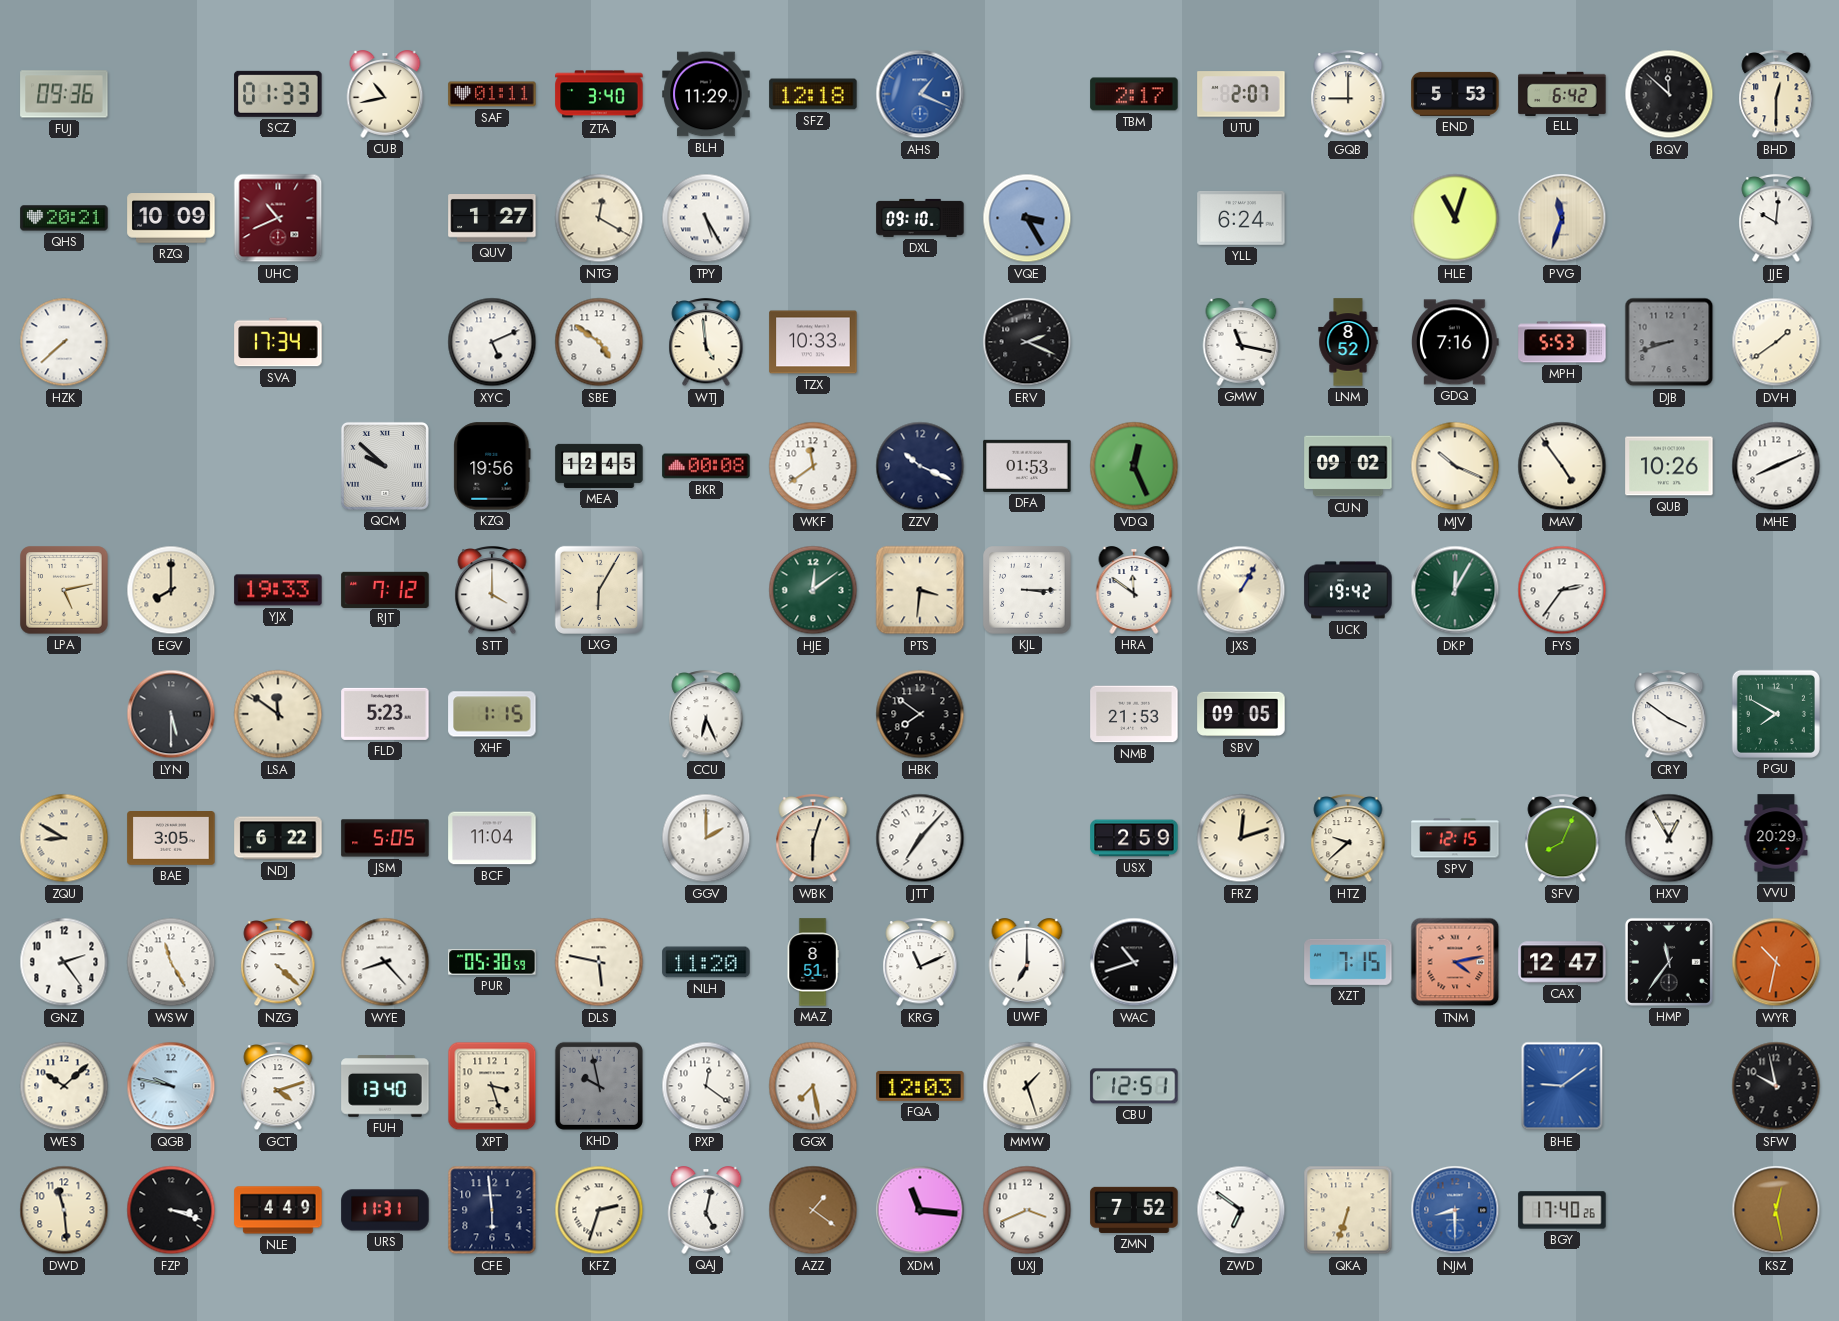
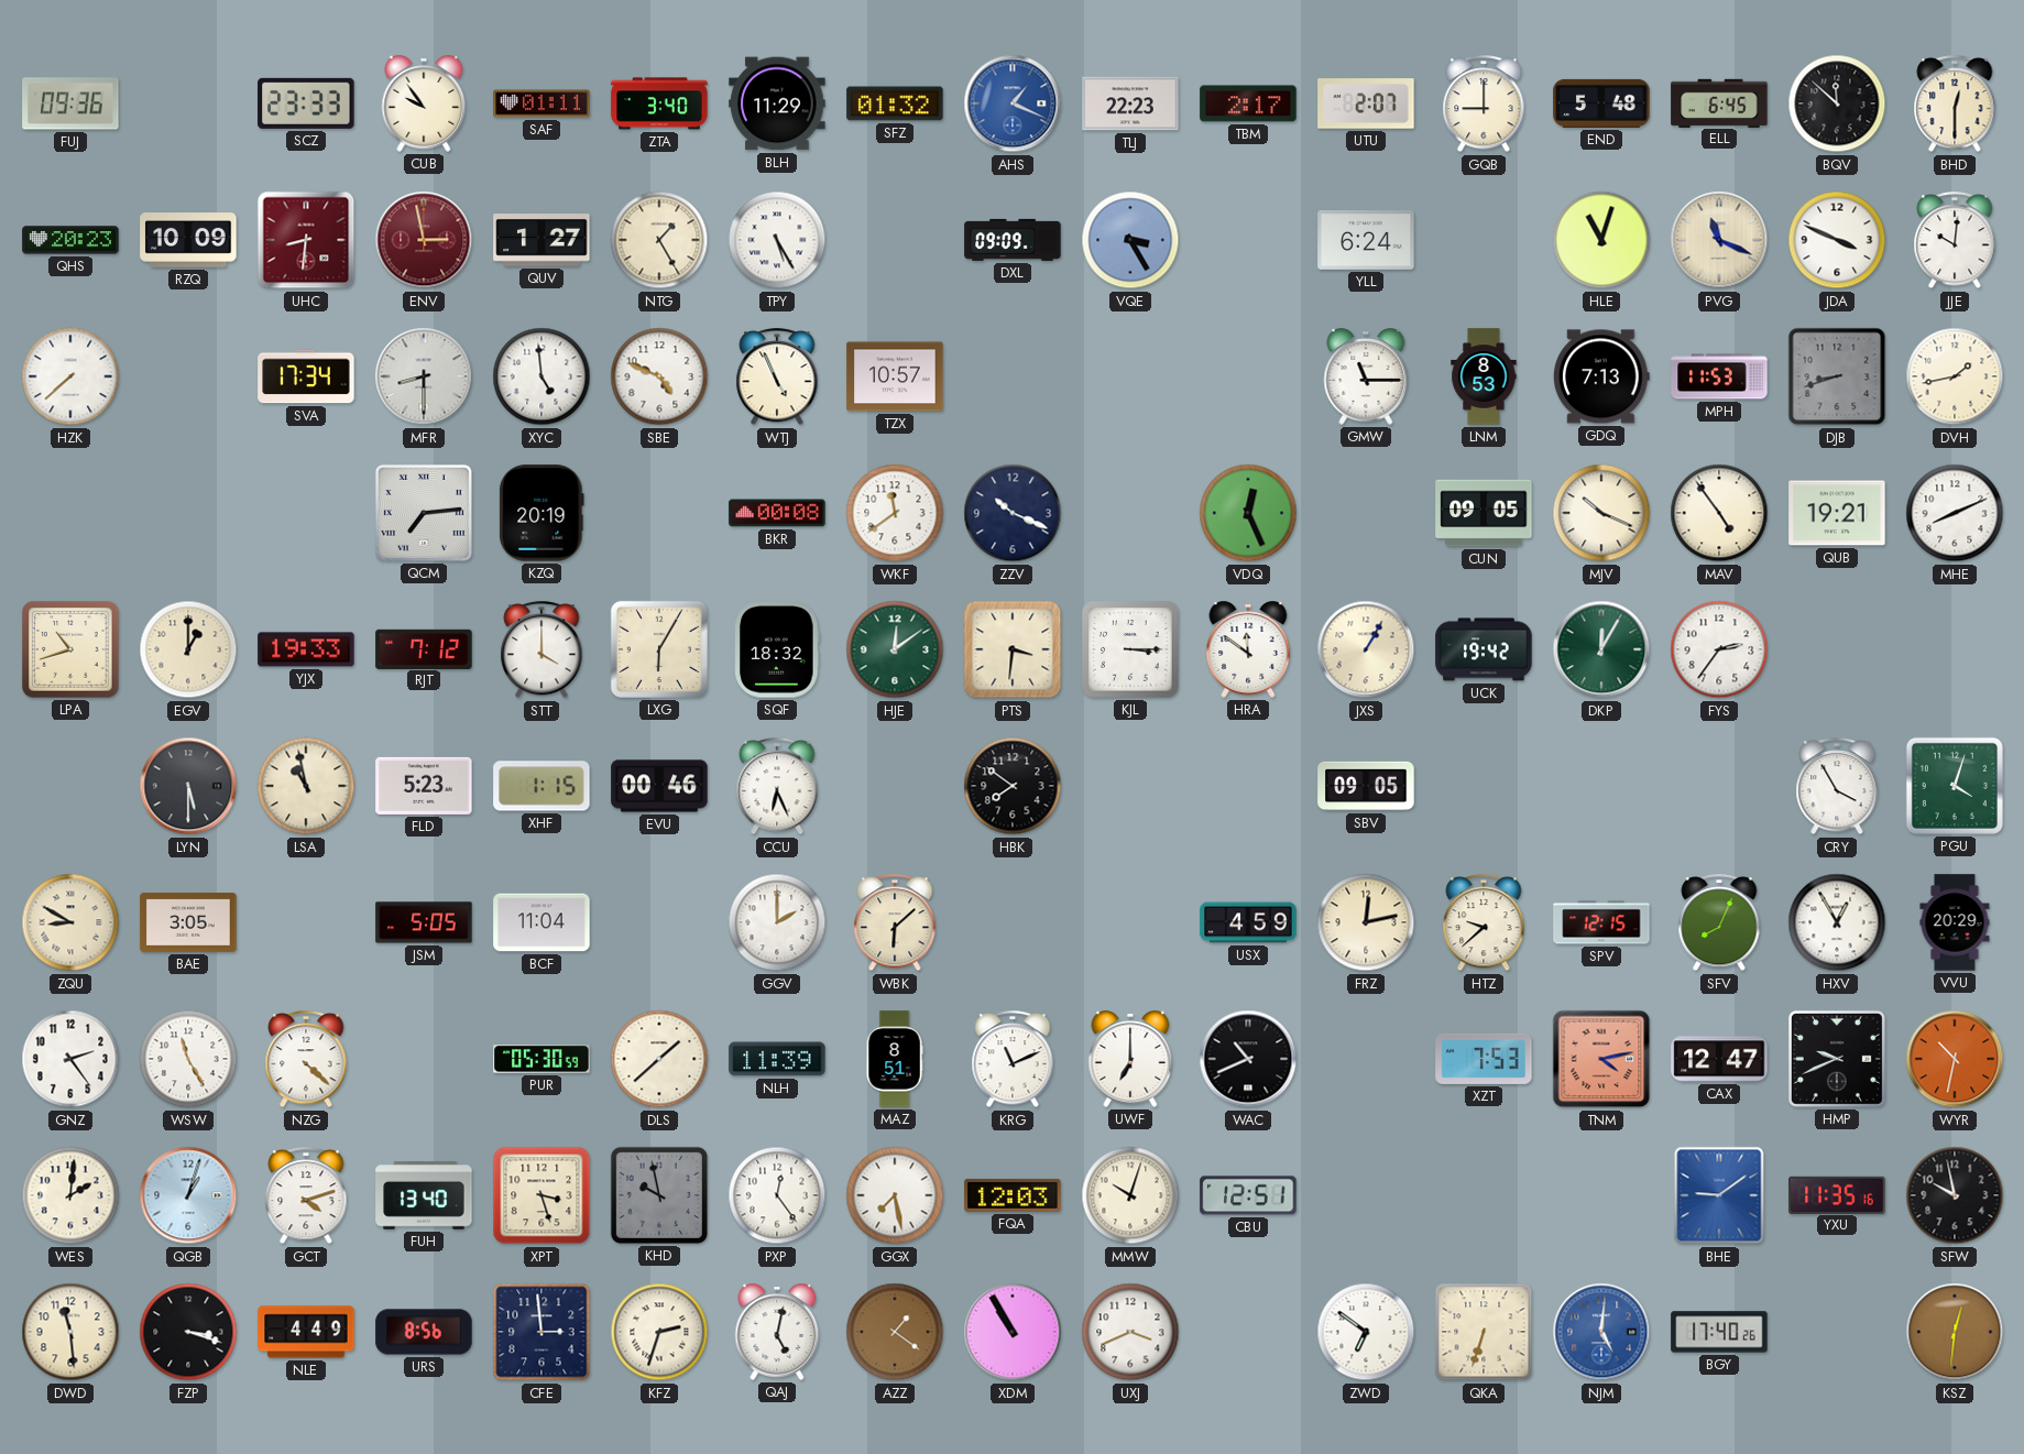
SCZ: 01:33 -> 23:33 (306, 103)
CUB: 10:43 -> 9:54 (424, 103)
SFZ: 12:18 -> 01:32 (895, 103)
TLJ: none -> 22:23 (1130, 103)
END: 5:53 -> 5:48 (1601, 103)
ELL: 6:42 -> 6:45 (1719, 102)
QHS: 20:21 -> 20:23 (70, 240)
UHC: 10:41 -> 8:31 (306, 240)
ENV: none -> 2:58 (424, 240)
NTG: 12:20 -> 1:25 (659, 240)
DXL: 09:10 -> 09:09 (1013, 240)
PVG: 11:33 -> 11:19 (1719, 240)
JDA: none -> 3:49 (1837, 240)
MFR: none -> 8:30 (424, 376)
XYC: 5:11 -> 4:59 (541, 376)
SBE: 4:51 -> 4:49 (659, 376)
WTJ: 4:59 -> 4:56 (777, 378)
TZX: 10:33 -> 10:57 (895, 376)
ERV: 2:19 -> none (1027, 342)
GMW: 11:17 -> 11:15 (1366, 376)
LNM: 8:52 -> 8:53 (1484, 376)
GDQ: 7:16 -> 7:13 (1601, 376)
MPH: 5:53 -> 11:53 (1719, 376)
DVH: 1:39 -> 1:43 (1955, 376)
QCM: 9:52 -> 7:14 (424, 513)
KZQ: 19:56 -> 20:19 (541, 513)
MEA: 12:45 -> none (599, 466)
DFA: 01:53 -> none (1027, 466)
CUN: 09:02 -> 09:05 (1484, 513)
QUB: 10:26 -> 19:21 (1837, 513)
LPA: 5:13 -> 10:42 (70, 649)
EGV: 8:00 -> 1:00 (188, 649)
SQF: none -> 18:32 (777, 649)
LSA: 11:51 -> 10:58 (306, 786)
EVU: none -> 00:46 (659, 786)
NMB: 21:53 -> none (1134, 714)
CRY: 3:51 -> 3:55 (1837, 787)
PGU: 7:50 -> 4:03 (1955, 786)
NDJ: 6:22 -> none (278, 838)
WBK: 6:03 -> 6:08 (895, 923)
JTT: 7:07 -> none (920, 838)
USX: 2:59 -> 4:59 (1248, 922)
FRZ: 12:12 -> 12:13 (1366, 922)
WYE: 8:23 -> none (385, 962)
DLS: 5:47 -> 1:38 (659, 1059)
NLH: 11:20 -> 11:39 (777, 1059)
WAC: 10:42 -> 10:41 (1248, 1059)
XZT: 7:15 -> 7:53 (1484, 1059)
HMP: 11:36 -> 9:41 (1837, 1059)
WES: 10:08 -> 2:01 (70, 1195)
QGB: 9:47 -> 1:03 (188, 1195)
PXP: 12:21 -> 12:24 (777, 1195)
MMW: 1:27 -> 10:03 (1130, 1195)
YXU: none -> 11:35 (1837, 1194)
URS: 11:31 -> 8:56 (424, 1332)
CFE: 5:59 -> 2:59 (541, 1332)
XDM: 11:16 -> 10:55 (1013, 1332)
ZMN: 7:52 -> none (1134, 1210)
NJM: 8:30 -> 5:01 (1601, 1332)
KSZ: 12:28 -> 12:31 (1955, 1332)
